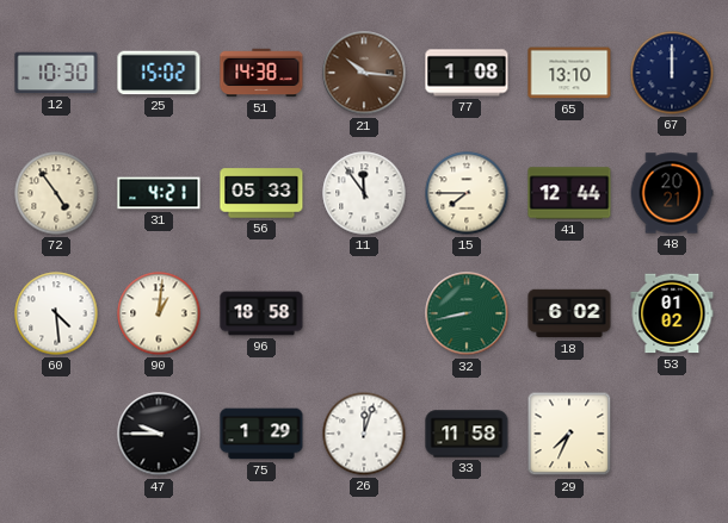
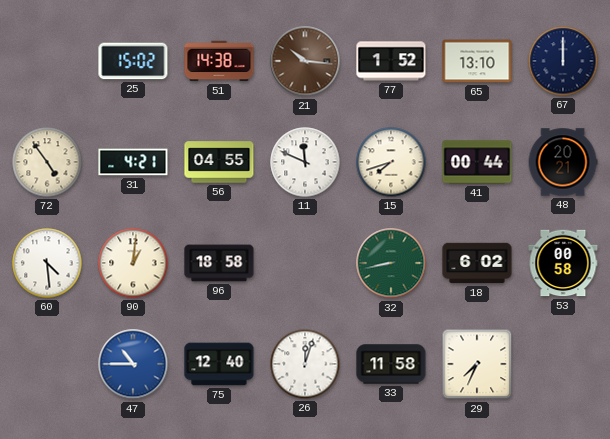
12: 10:30 -> none (56, 73)
77: 1:08 -> 1:52 (391, 61)
56: 05:33 -> 04:55 (219, 162)
11: 11:54 -> 11:49 (305, 162)
15: 7:45 -> 7:42 (391, 162)
41: 12:44 -> 00:44 (477, 162)
53: 01:02 -> 00:58 (563, 263)
47: 9:45 -> 10:45 (133, 364)
47 dial: black -> blue (133, 364)
75: 1:29 -> 12:40 (219, 364)
